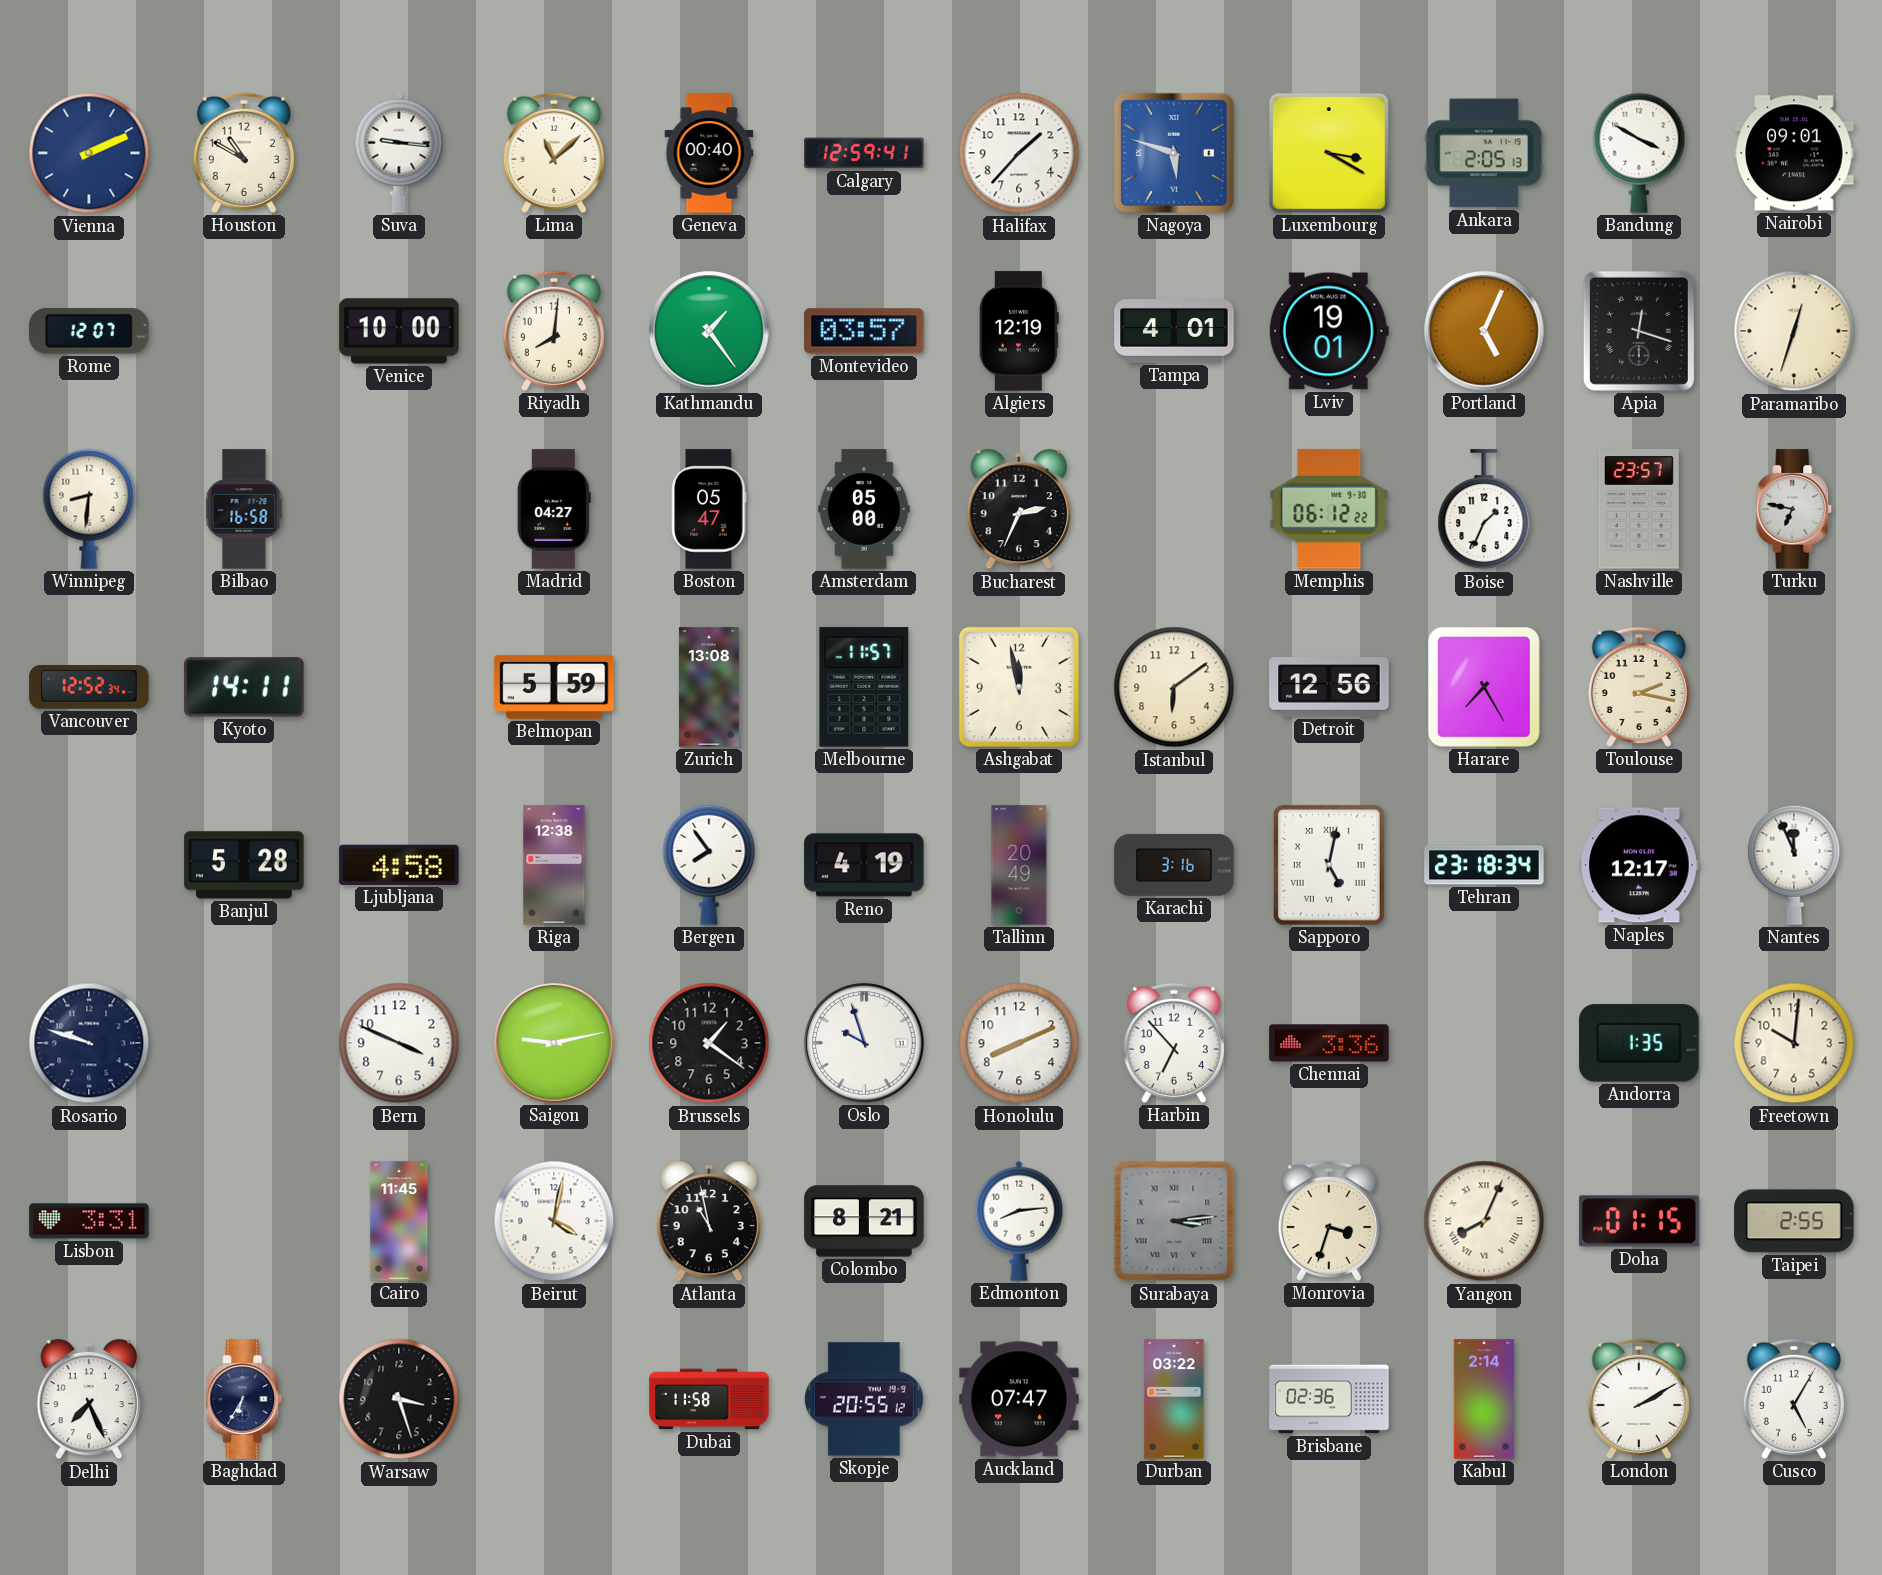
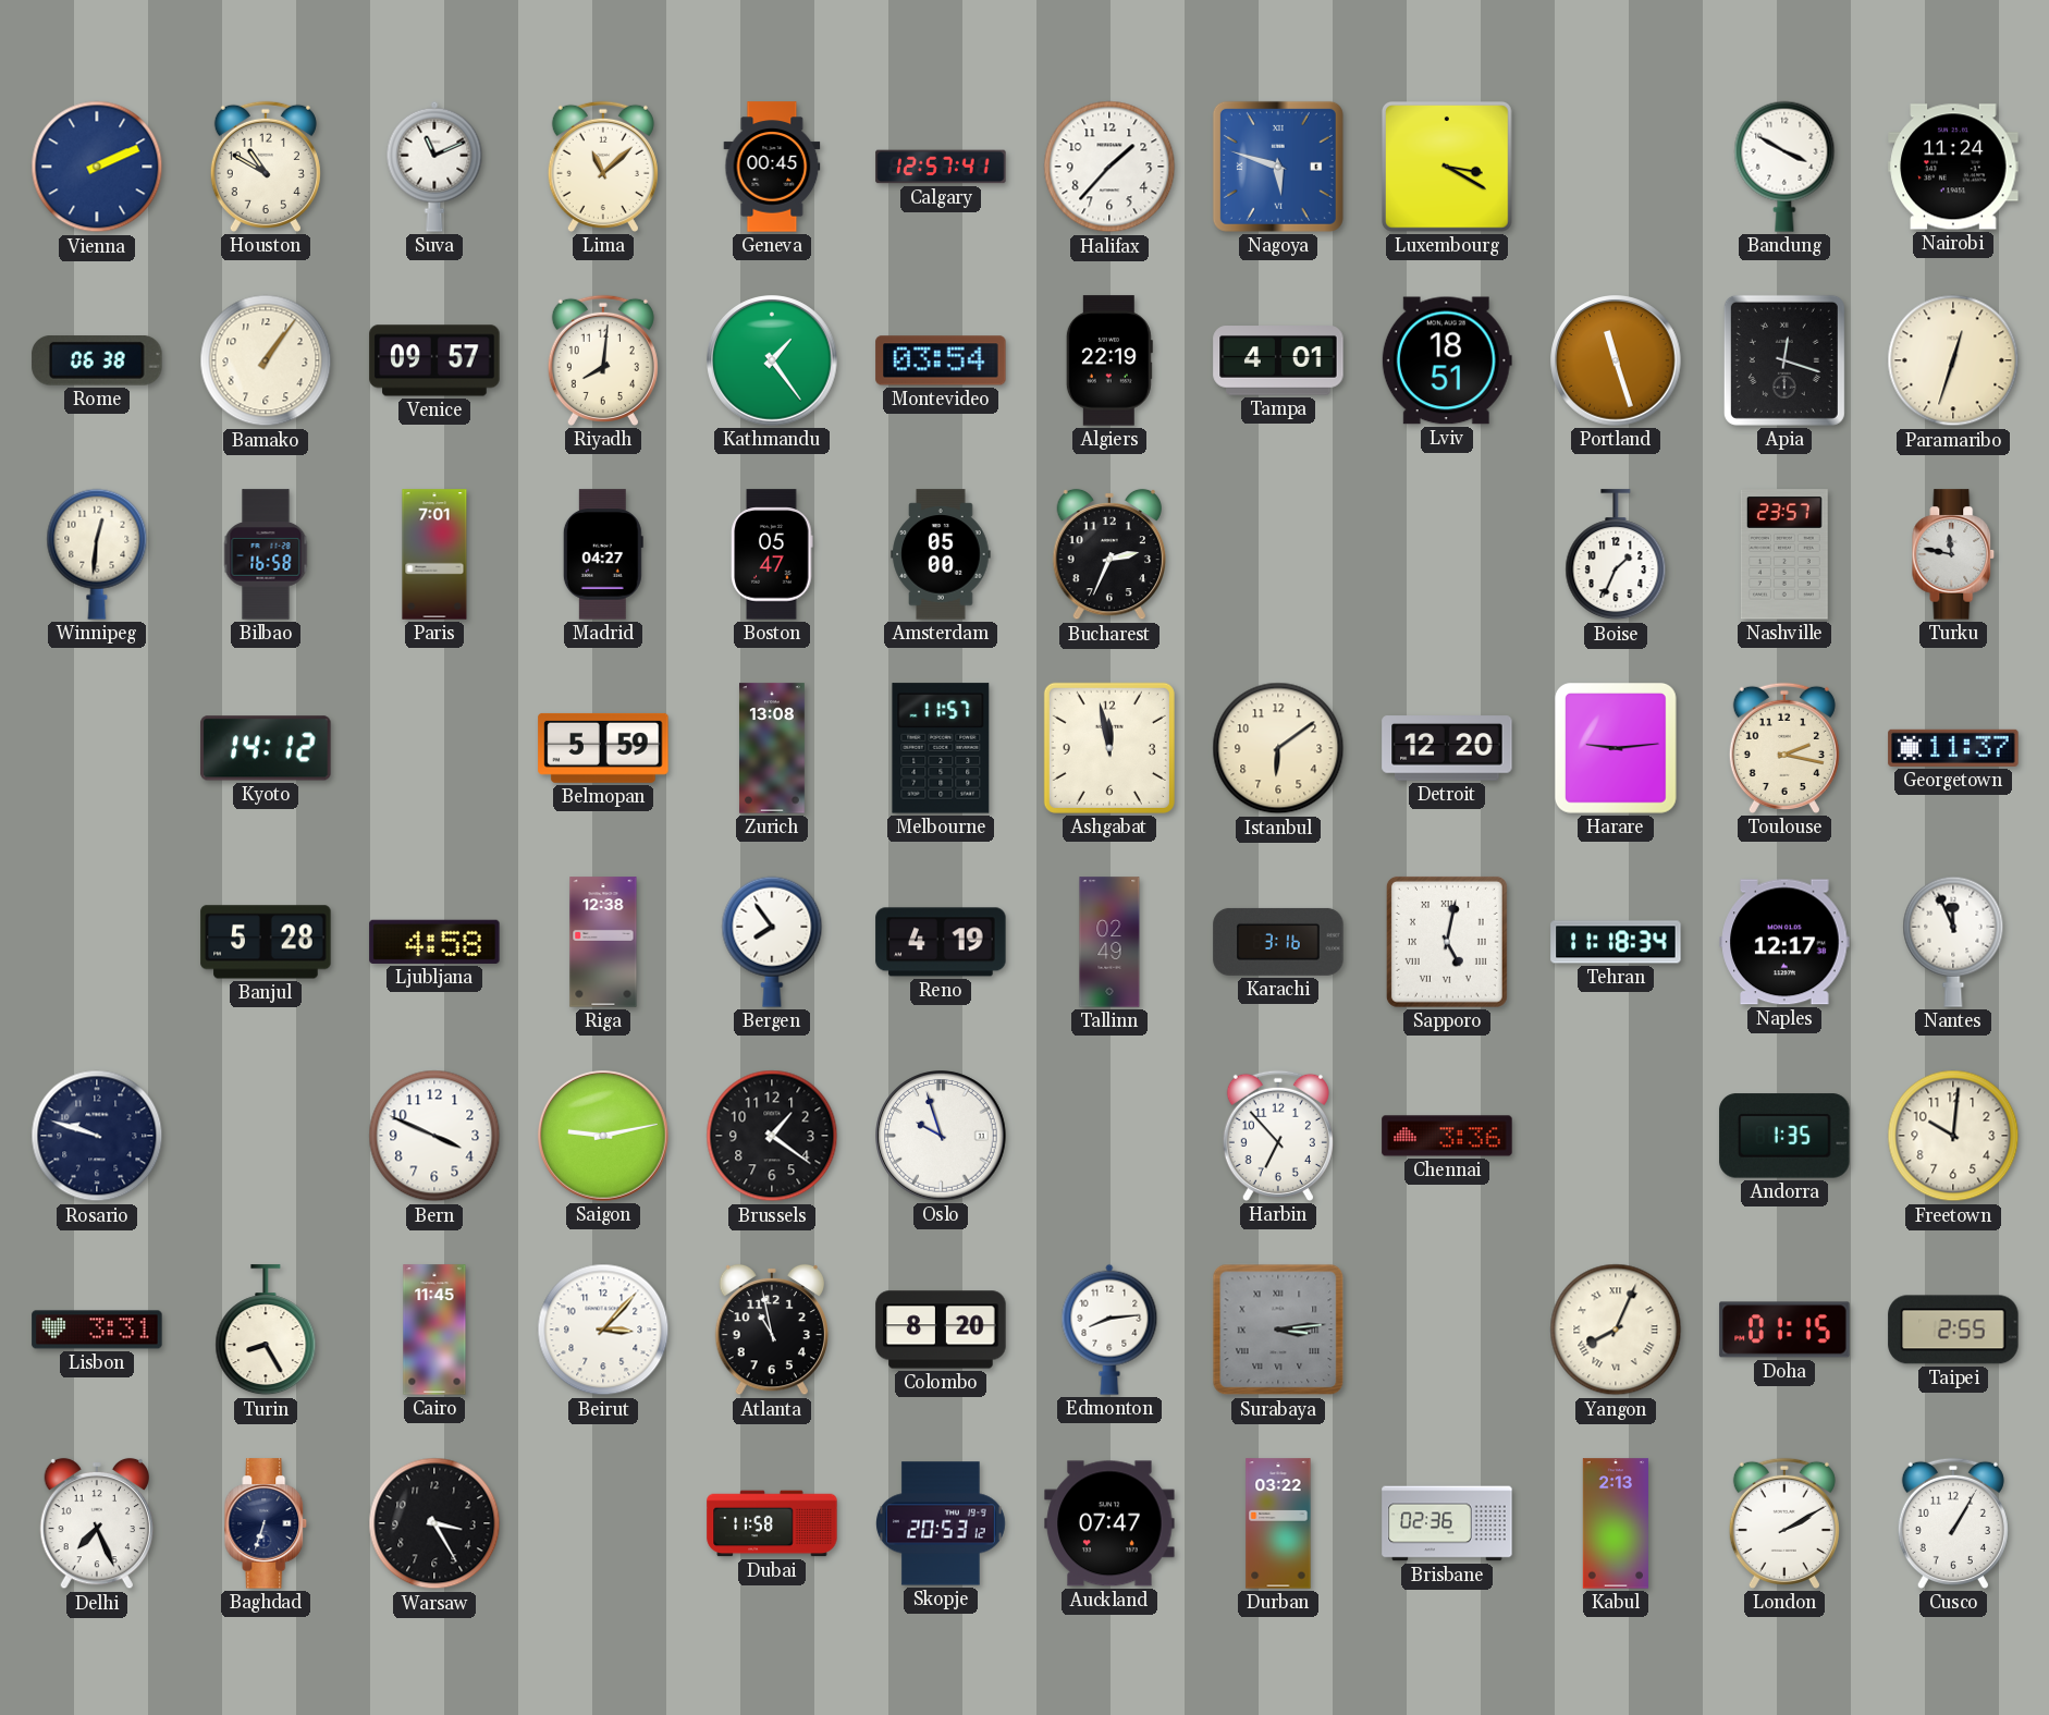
Suva: 9:16 -> 11:11 (434, 167)
Geneva: 00:40 -> 00:45 (772, 167)
Calgary: 12:59 -> 12:57 (941, 167)
Ankara: 2:05 -> none (1484, 153)
Nairobi: 09:01 -> 11:24 (1953, 167)
Rome: 12:07 -> 06:38 (97, 362)
Bamako: none -> 1:06 (266, 360)
Venice: 10:00 -> 09:57 (434, 360)
Montevideo: 03:57 -> 03:54 (941, 360)
Algiers: 12:19 -> 22:19 (1109, 360)
Lviv: 19:01 -> 18:51 (1447, 360)
Portland: 5:04 -> 11:27 (1616, 360)
Winnipeg: 8:31 -> 12:31 (97, 554)
Paris: none -> 7:01 (434, 554)
Memphis: 06:12 -> none (1329, 509)
Turku: 6:47 -> 11:47 (1953, 554)
Vancouver: 12:52 -> none (89, 687)
Kyoto: 14:11 -> 14:12 (266, 748)
Detroit: 12:56 -> 12:20 (1447, 748)
Harare: 7:25 -> 9:14 (1616, 749)
Georgetown: none -> 11:37 (1953, 748)
Tallinn: 20:49 -> 02:49 (1109, 942)
Tehran: 23:18 -> 11:18 (1616, 942)
Honolulu: 8:11 -> none (1019, 1043)
Turin: none -> 8:25 (266, 1331)
Beirut: 4:02 -> 3:07 (603, 1330)
Colombo: 8:21 -> 8:20 (941, 1330)
Monrovia: 3:33 -> none (1329, 1221)
Baghdad: 6:35 -> 6:33 (266, 1523)
Warsaw: 3:27 -> 3:25 (434, 1523)
Skopje: 20:55 -> 20:53 (942, 1523)
Kabul: 2:14 -> 2:13 (1616, 1523)
Cusco: 5:05 -> 1:05 (1953, 1523)
